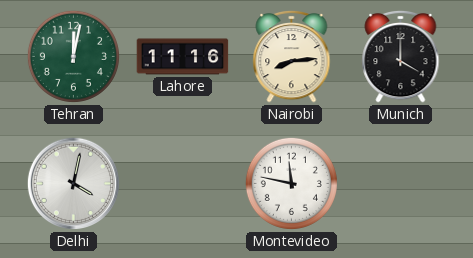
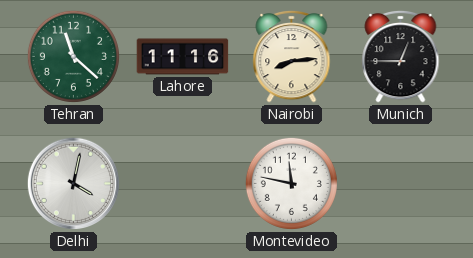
Tehran: 12:02 -> 11:22 (73, 56)
Munich: 4:00 -> 12:45 (401, 56)
